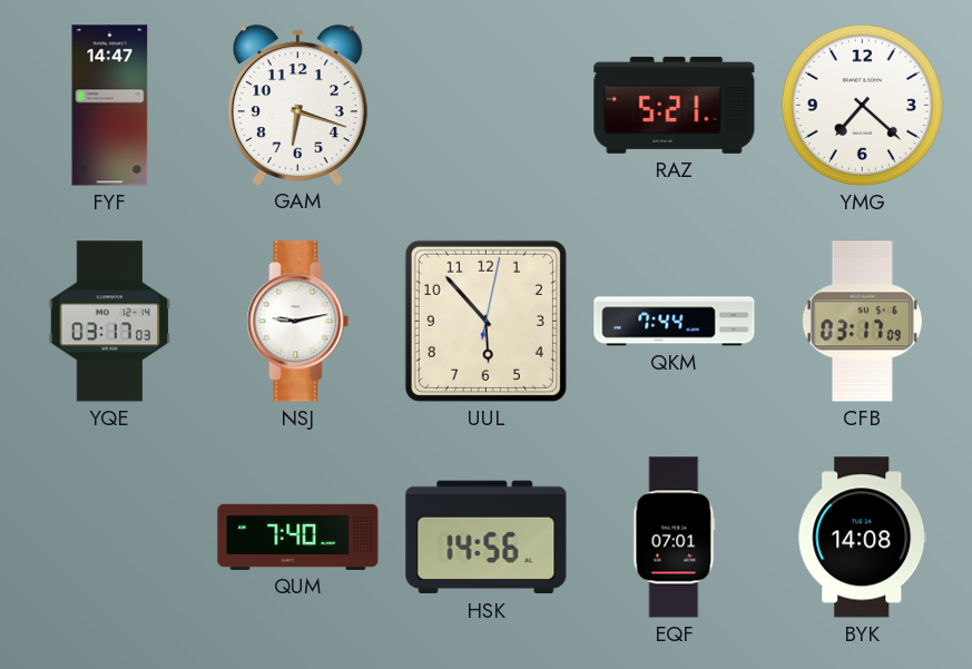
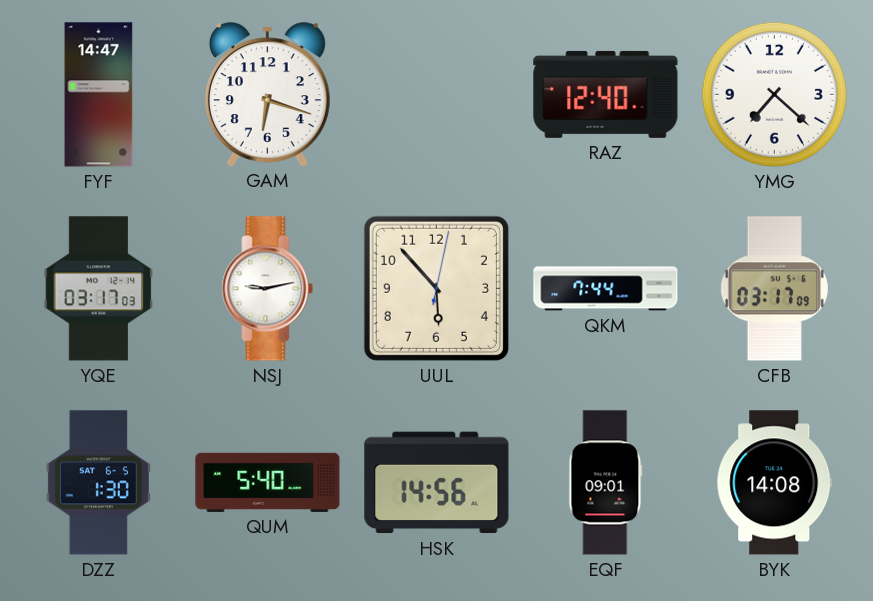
RAZ: 5:21 -> 12:40 (606, 94)
DZZ: none -> 1:30 (98, 483)
QUM: 7:40 -> 5:40 (268, 482)
EQF: 07:01 -> 09:01 (606, 483)
